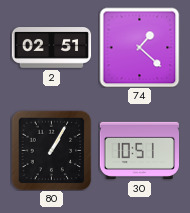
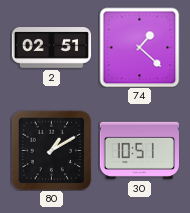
80: 1:05 -> 1:10 (51, 150)
